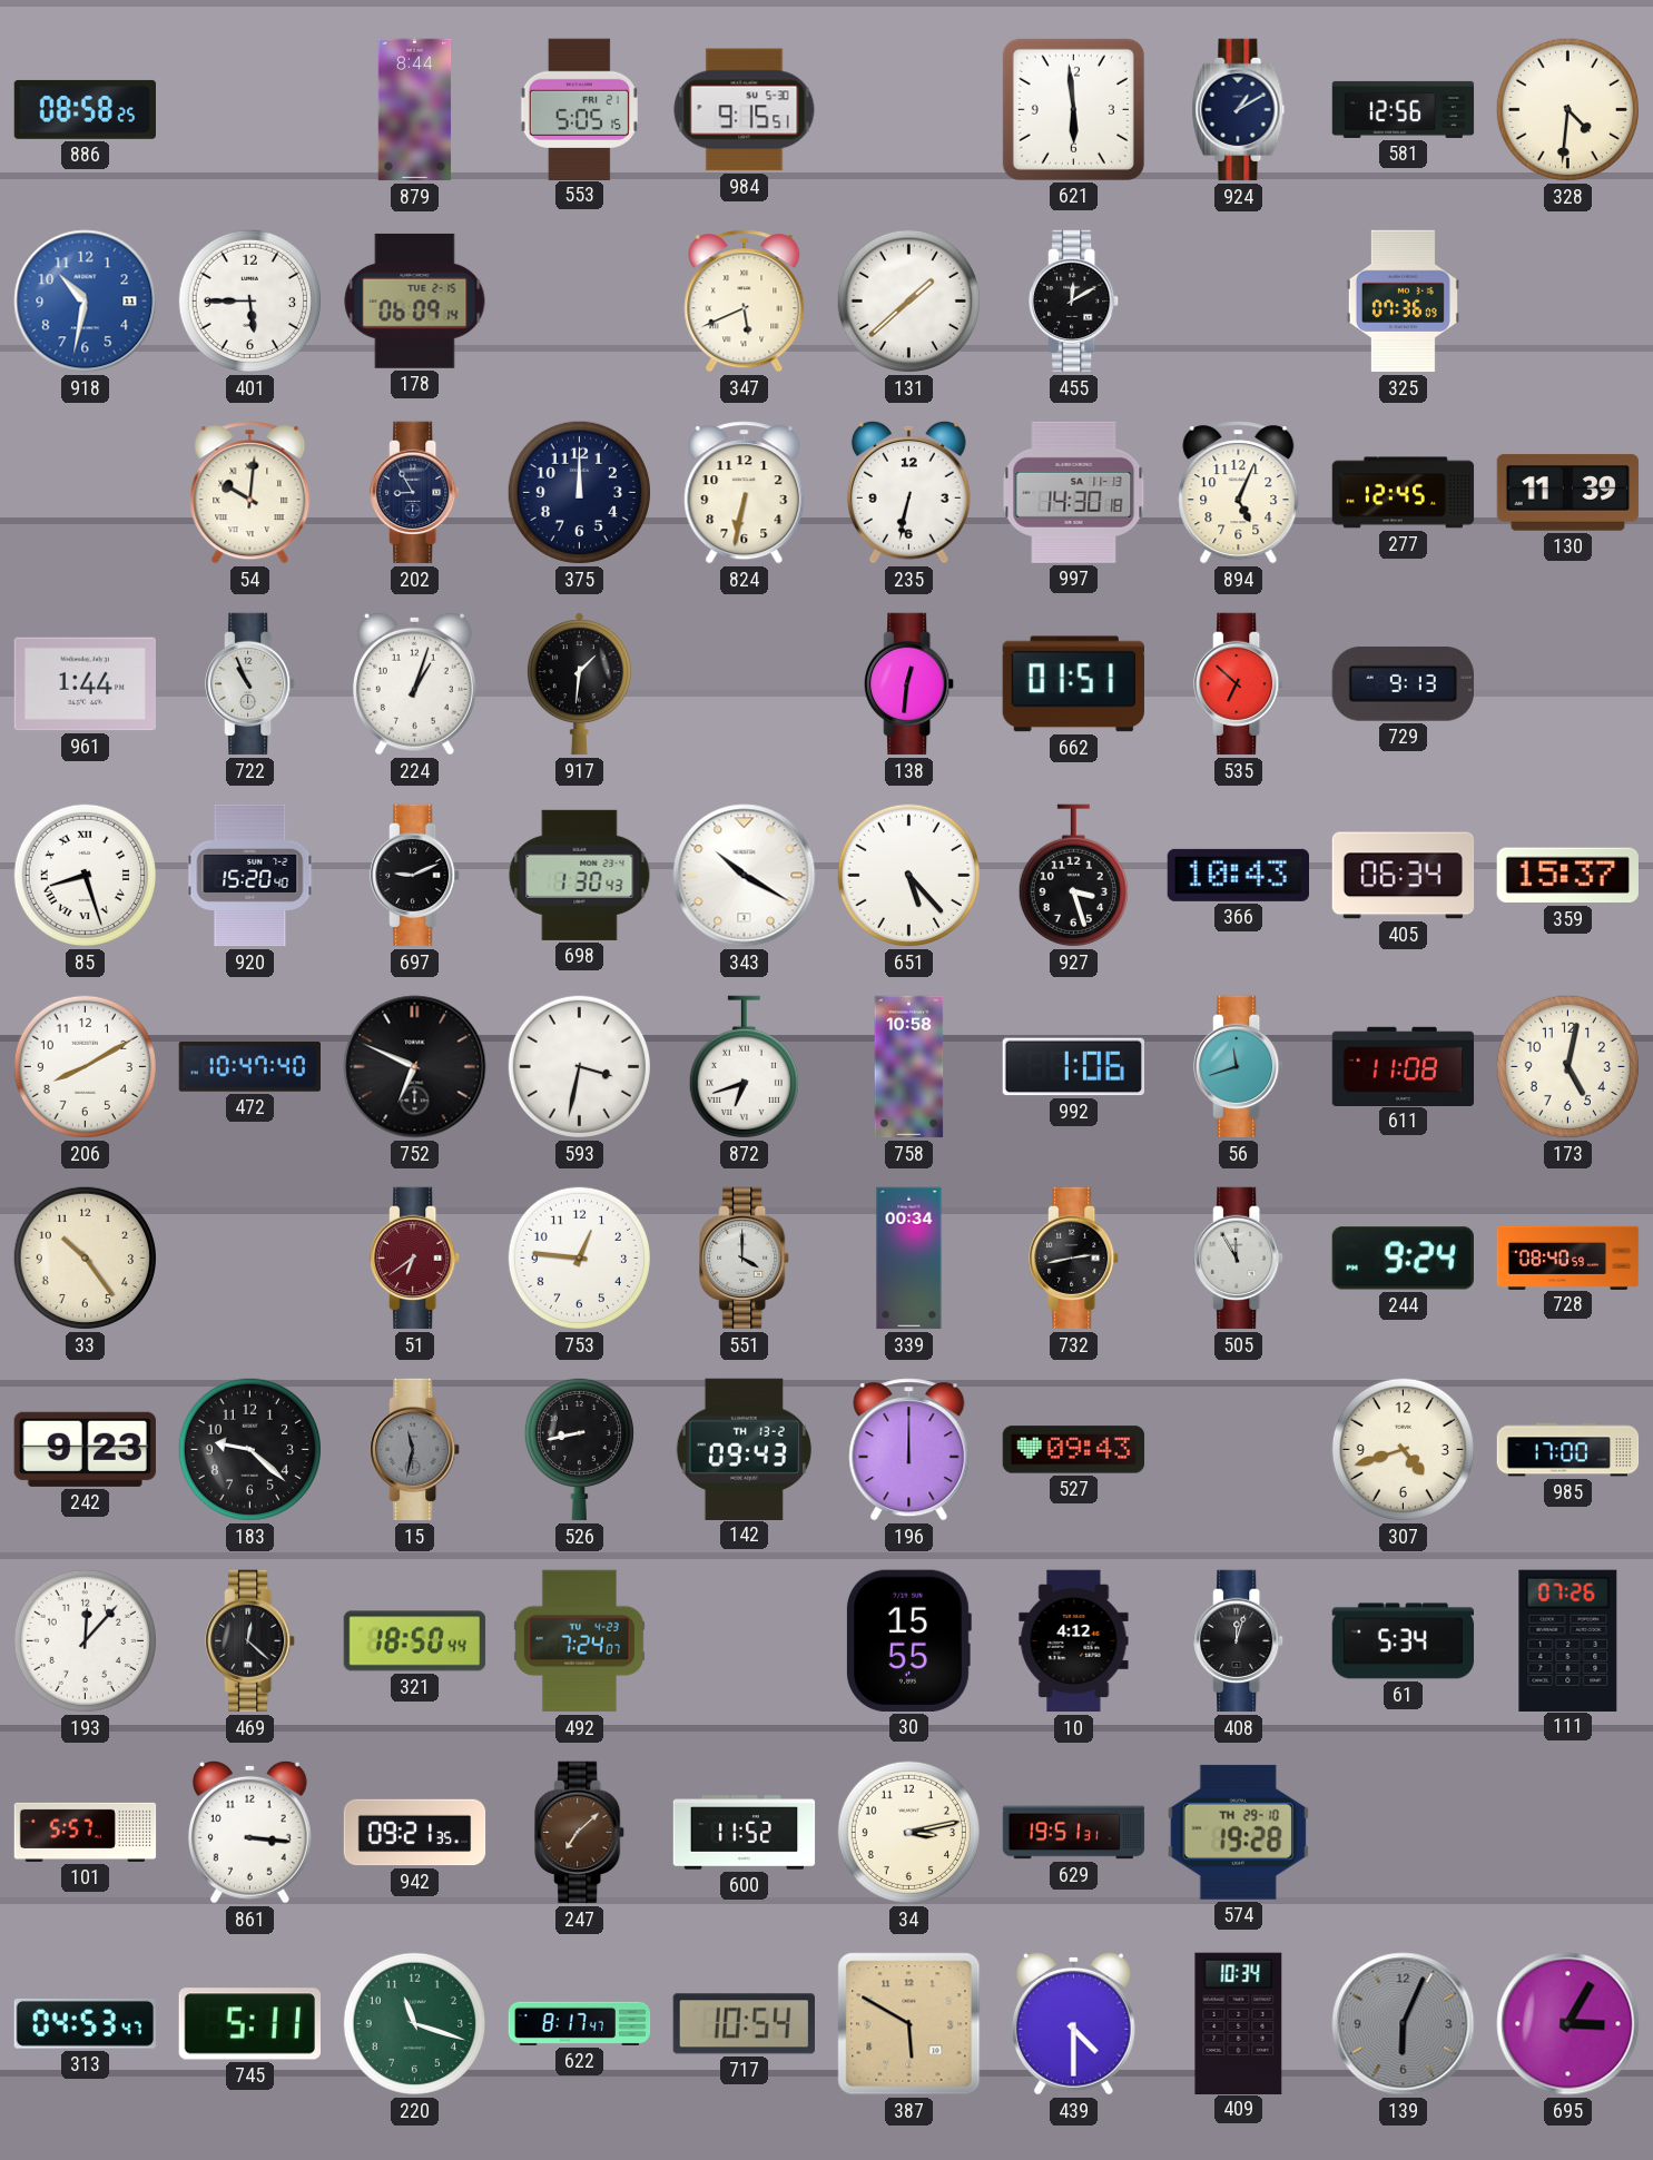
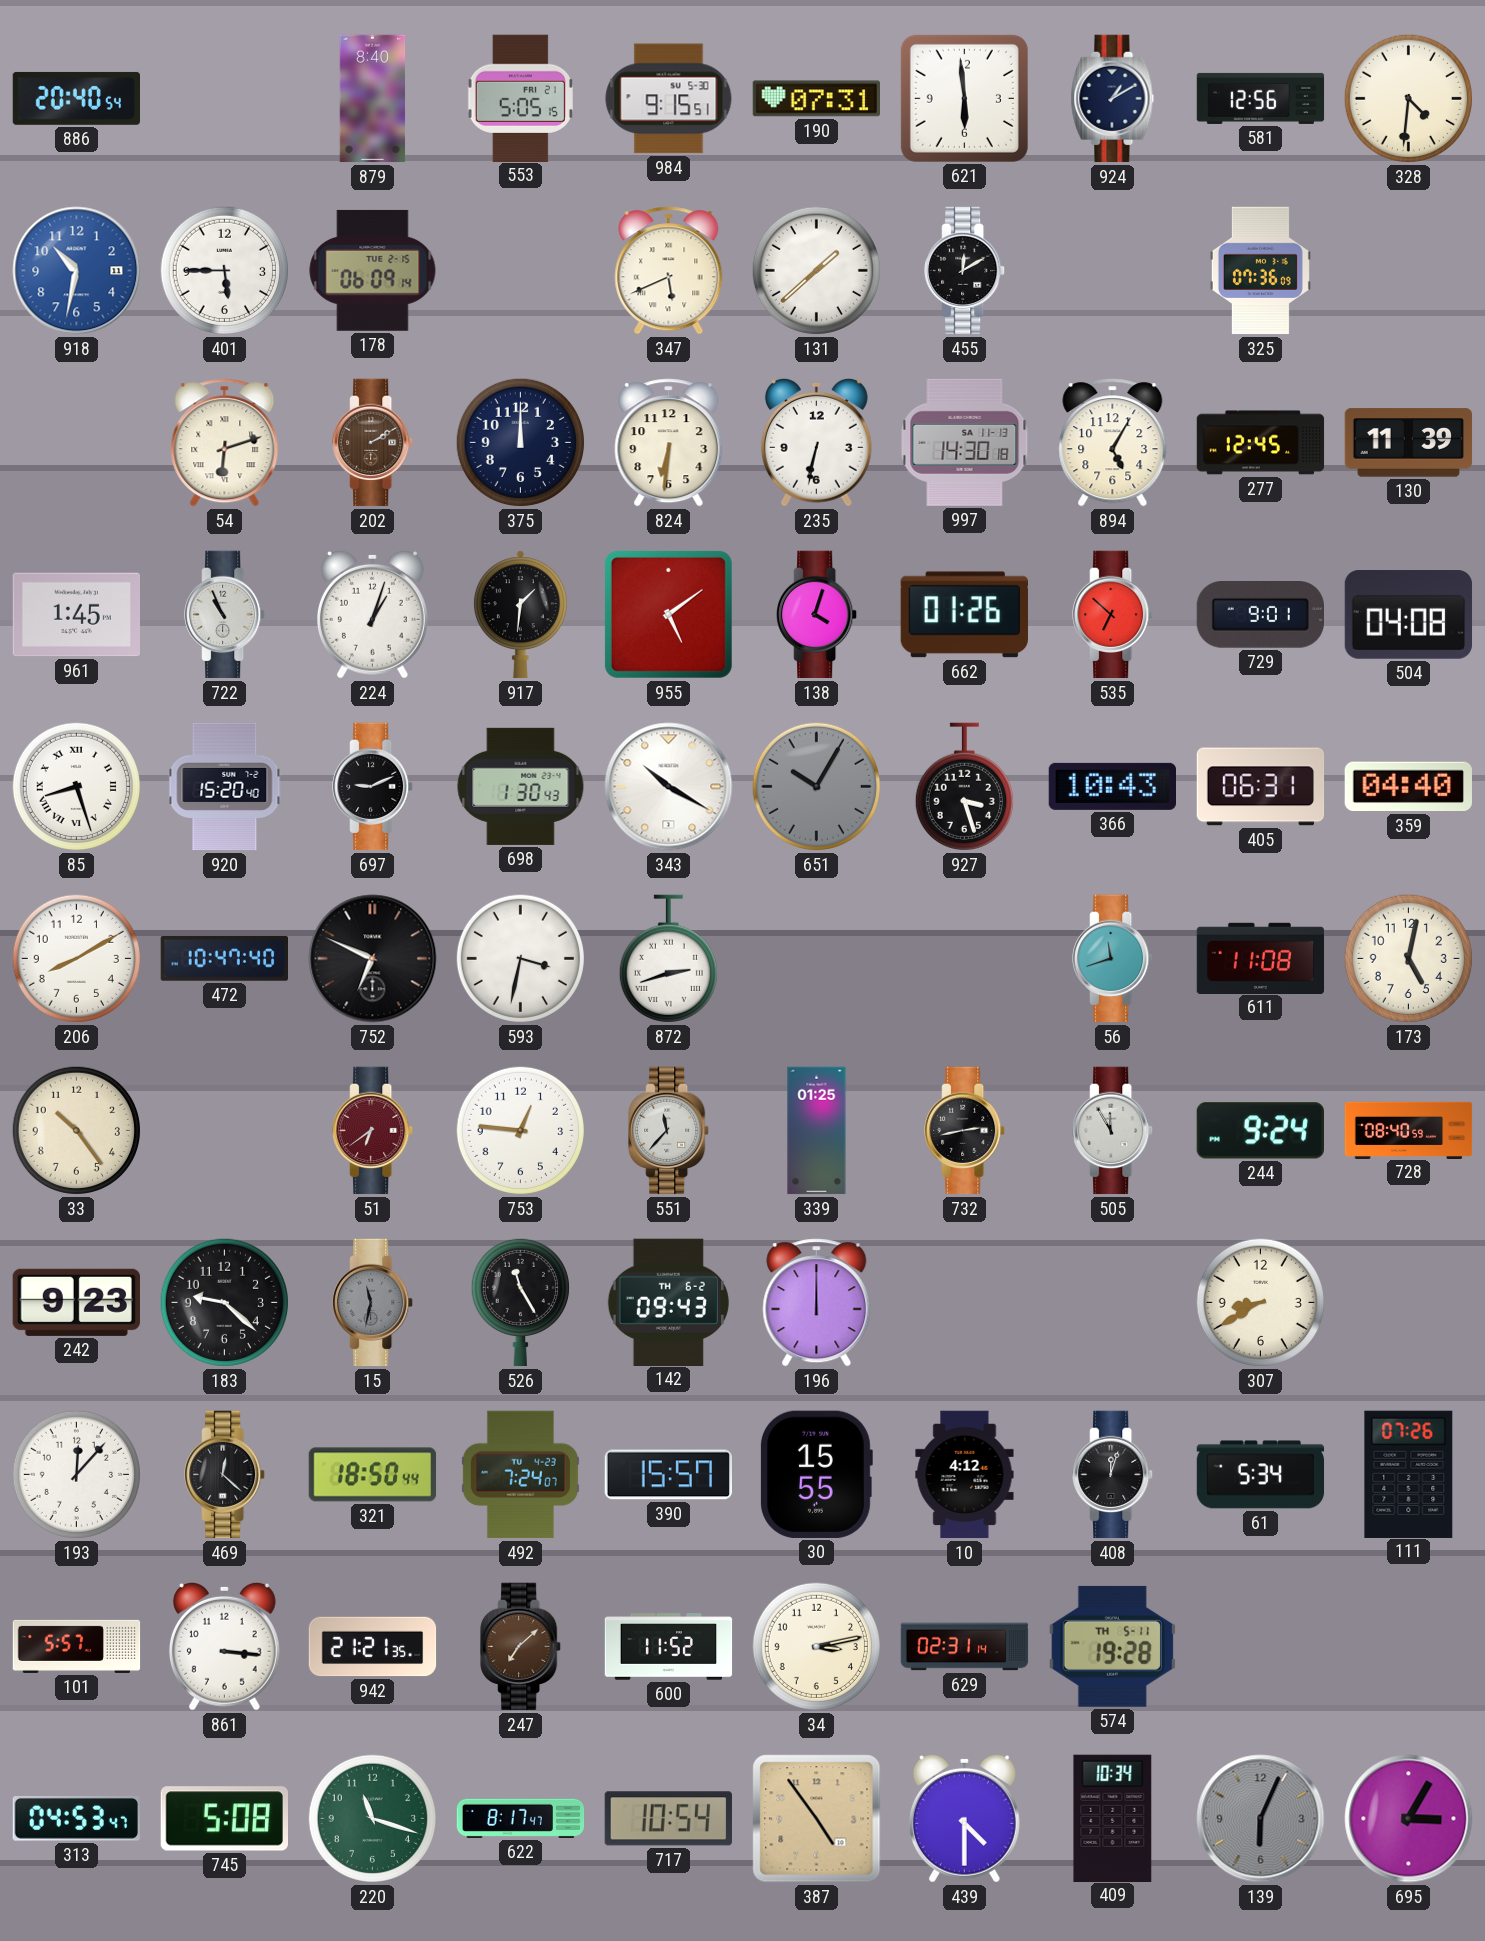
886: 08:58 -> 20:40 (77, 98)
879: 8:44 -> 8:40 (373, 99)
190: none -> 07:31 (816, 99)
54: 10:01 -> 6:12 (225, 443)
202: 8:55 -> 2:10 (373, 443)
202 dial: navy -> brown (373, 443)
824: 6:32 -> 6:31 (669, 443)
894: 5:04 -> 5:05 (1113, 443)
961: 1:44 -> 1:45 (76, 615)
955: none -> 5:09 (668, 614)
138: 12:31 -> 4:03 (817, 615)
662: 01:51 -> 01:26 (964, 615)
729: 9:13 -> 9:01 (1260, 615)
504: none -> 04:08 (1409, 615)
651: 5:23 -> 10:05 (816, 786)
651 dial: white -> grey (816, 786)
405: 06:34 -> 06:31 (1261, 787)
359: 15:37 -> 04:40 (1408, 787)
872: 6:42 -> 2:42 (668, 959)
758: 10:58 -> none (909, 1067)
992: 1:06 -> none (1074, 1067)
551: 4:00 -> 11:37 (669, 1131)
339: 00:34 -> 01:25 (817, 1131)
526: 8:43 -> 11:25 (520, 1302)
142 date: TH 13-2 -> TH 6-2 (668, 1302)
527: 09:43 -> none (1074, 1450)
307: 4:42 -> 8:40 (1260, 1302)
985: 17:00 -> none (1568, 1450)
390: none -> 15:57 (668, 1475)
942: 09:21 -> 21:21 (373, 1647)
629: 19:51 -> 02:31 (965, 1647)
574 date: TH 29-10 -> TH 5-11 (1112, 1646)
745: 5:11 -> 5:08 (224, 1819)
387: 5:50 -> 4:54 (817, 1819)
